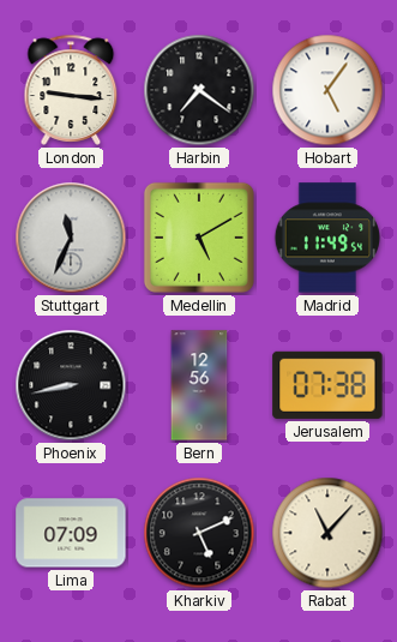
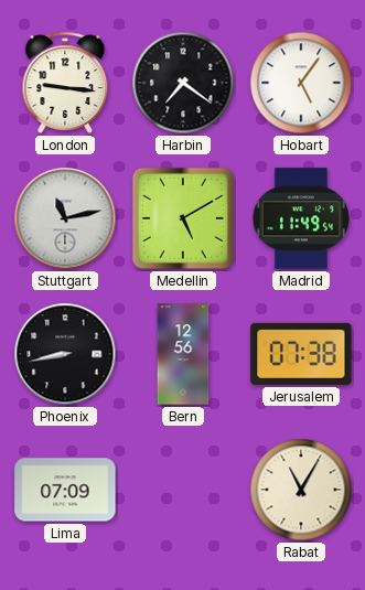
Stuttgart: 11:34 -> 11:13 (65, 218)
Kharkiv: 5:11 -> none (199, 533)
Rabat: 11:07 -> 11:05 (301, 490)
